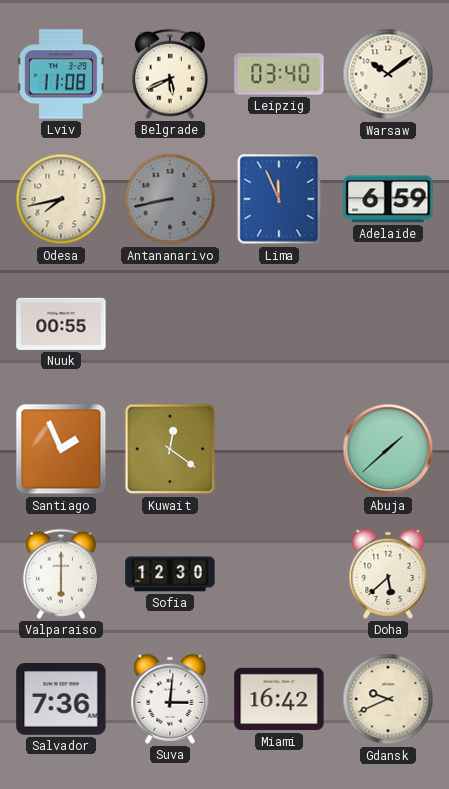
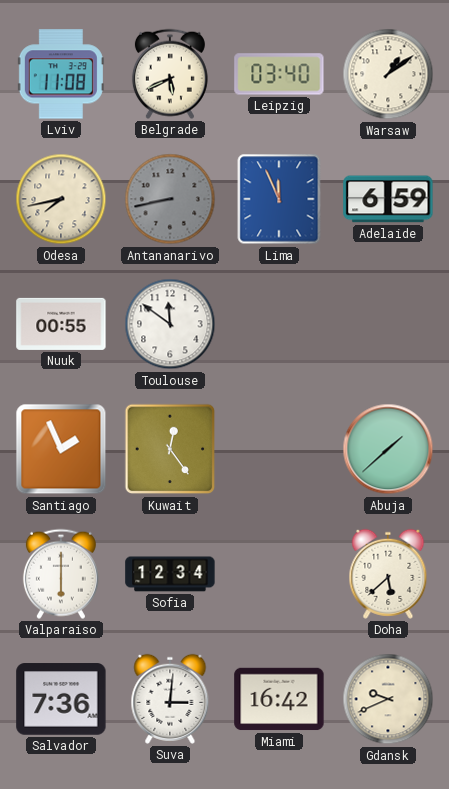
Warsaw: 10:09 -> 1:09 (388, 74)
Toulouse: none -> 11:51 (170, 324)
Kuwait: 12:21 -> 12:24 (170, 449)
Sofia: 12:30 -> 12:34 (170, 574)
